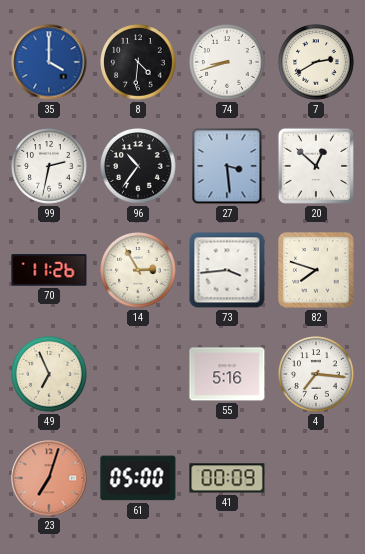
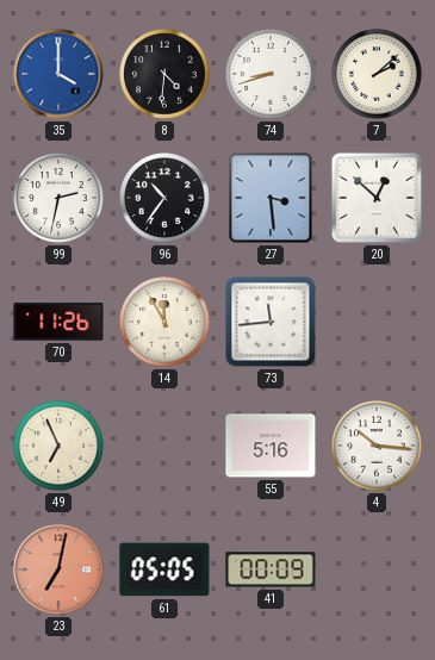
7: 2:40 -> 2:08 (377, 74)
14: 2:55 -> 11:55 (164, 322)
73: 3:44 -> 11:44 (271, 322)
82: 7:48 -> none (316, 270)
4: 7:16 -> 10:16 (377, 446)
23: 7:03 -> 7:02 (58, 569)
61: 05:00 -> 05:05 (164, 569)
